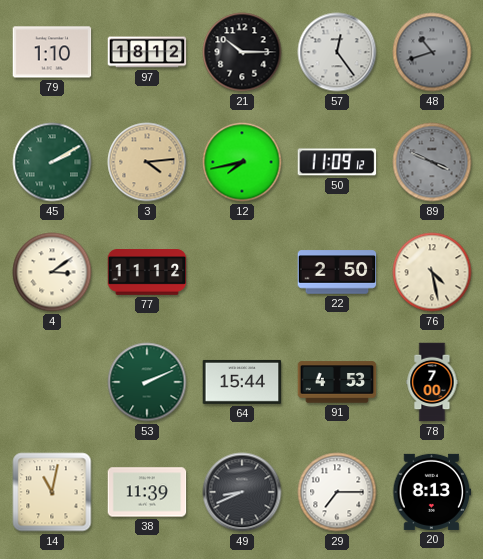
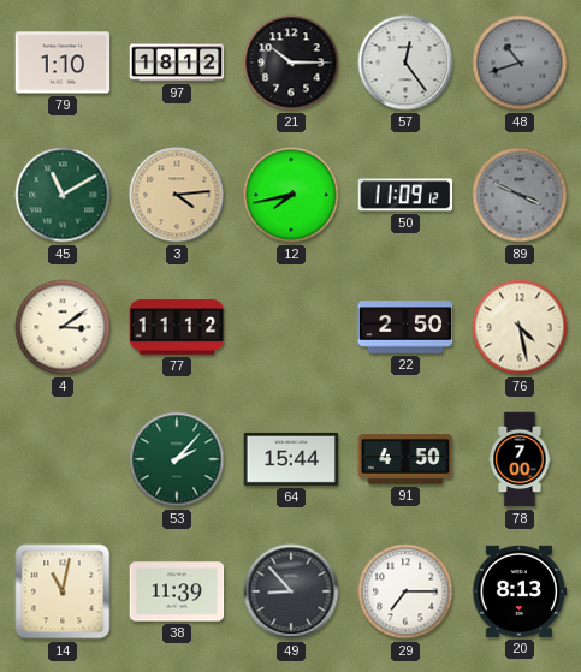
45: 2:10 -> 11:10 (63, 195)
53: 2:11 -> 2:07 (177, 459)
91: 4:53 -> 4:50 (405, 459)
49: 8:41 -> 8:53 (291, 591)
